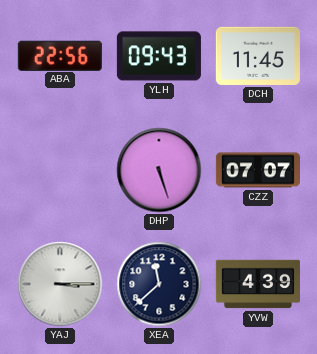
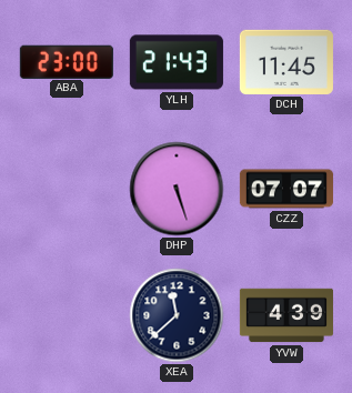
ABA: 22:56 -> 23:00 (67, 61)
YLH: 09:43 -> 21:43 (177, 62)
YAJ: 3:15 -> none (60, 284)
